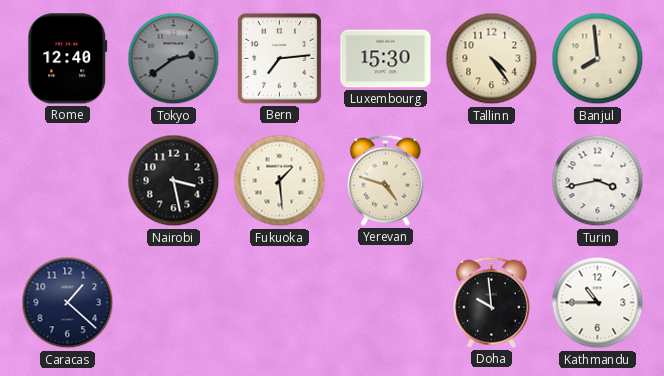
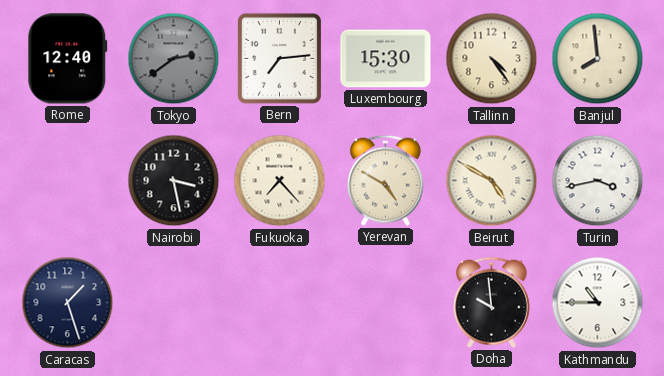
Fukuoka: 1:29 -> 7:23 (280, 181)
Yerevan: 4:48 -> 4:50 (385, 180)
Beirut: none -> 4:50 (492, 181)
Caracas: 1:22 -> 1:27 (68, 303)
